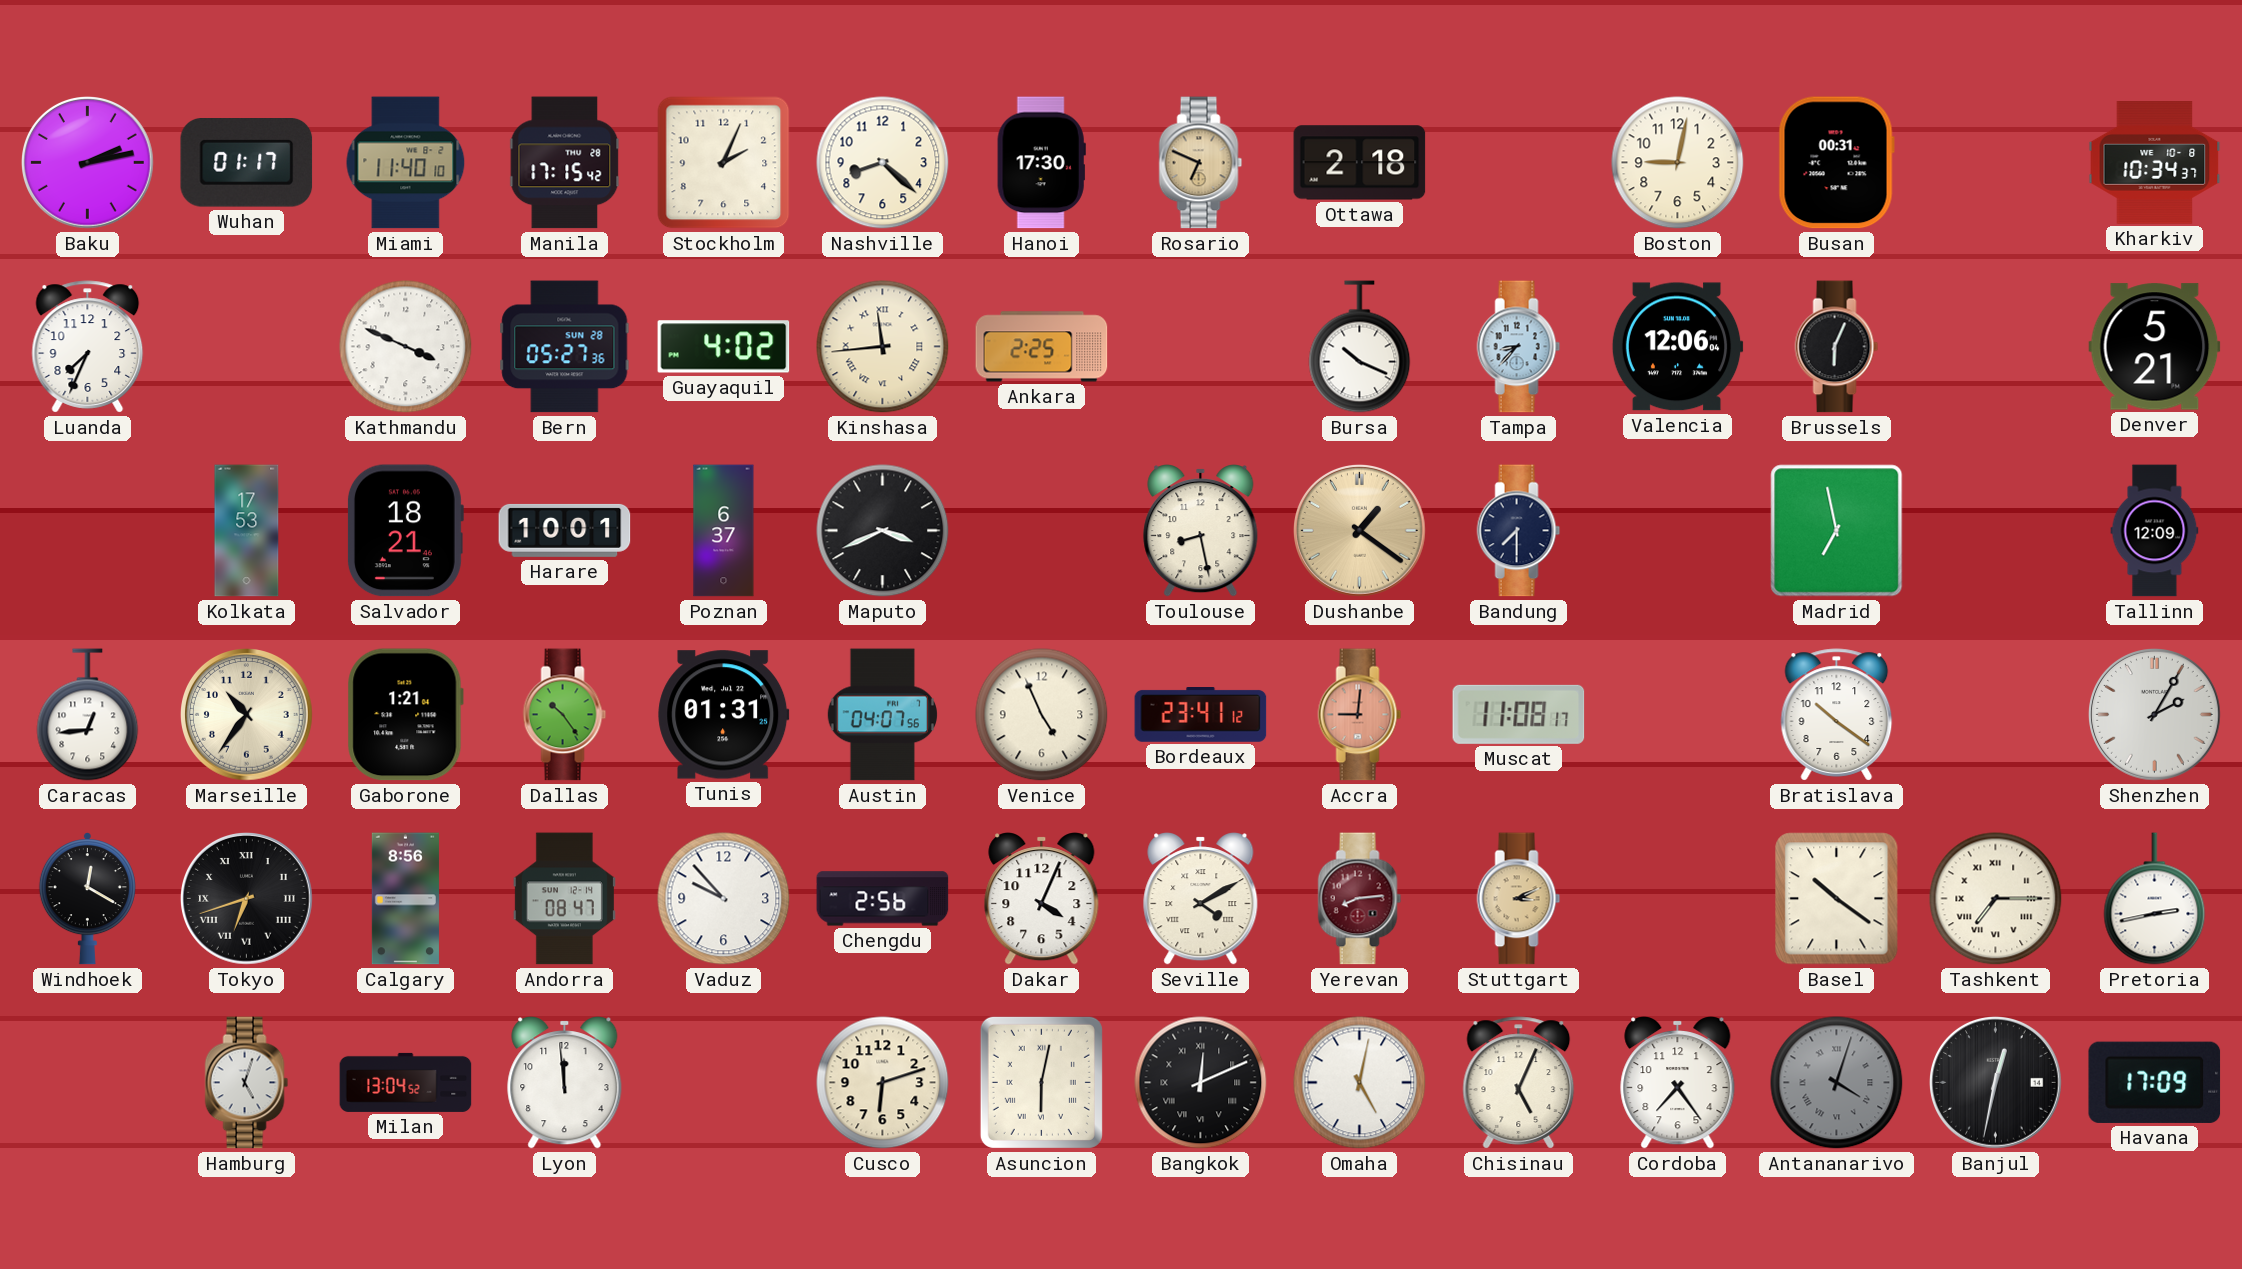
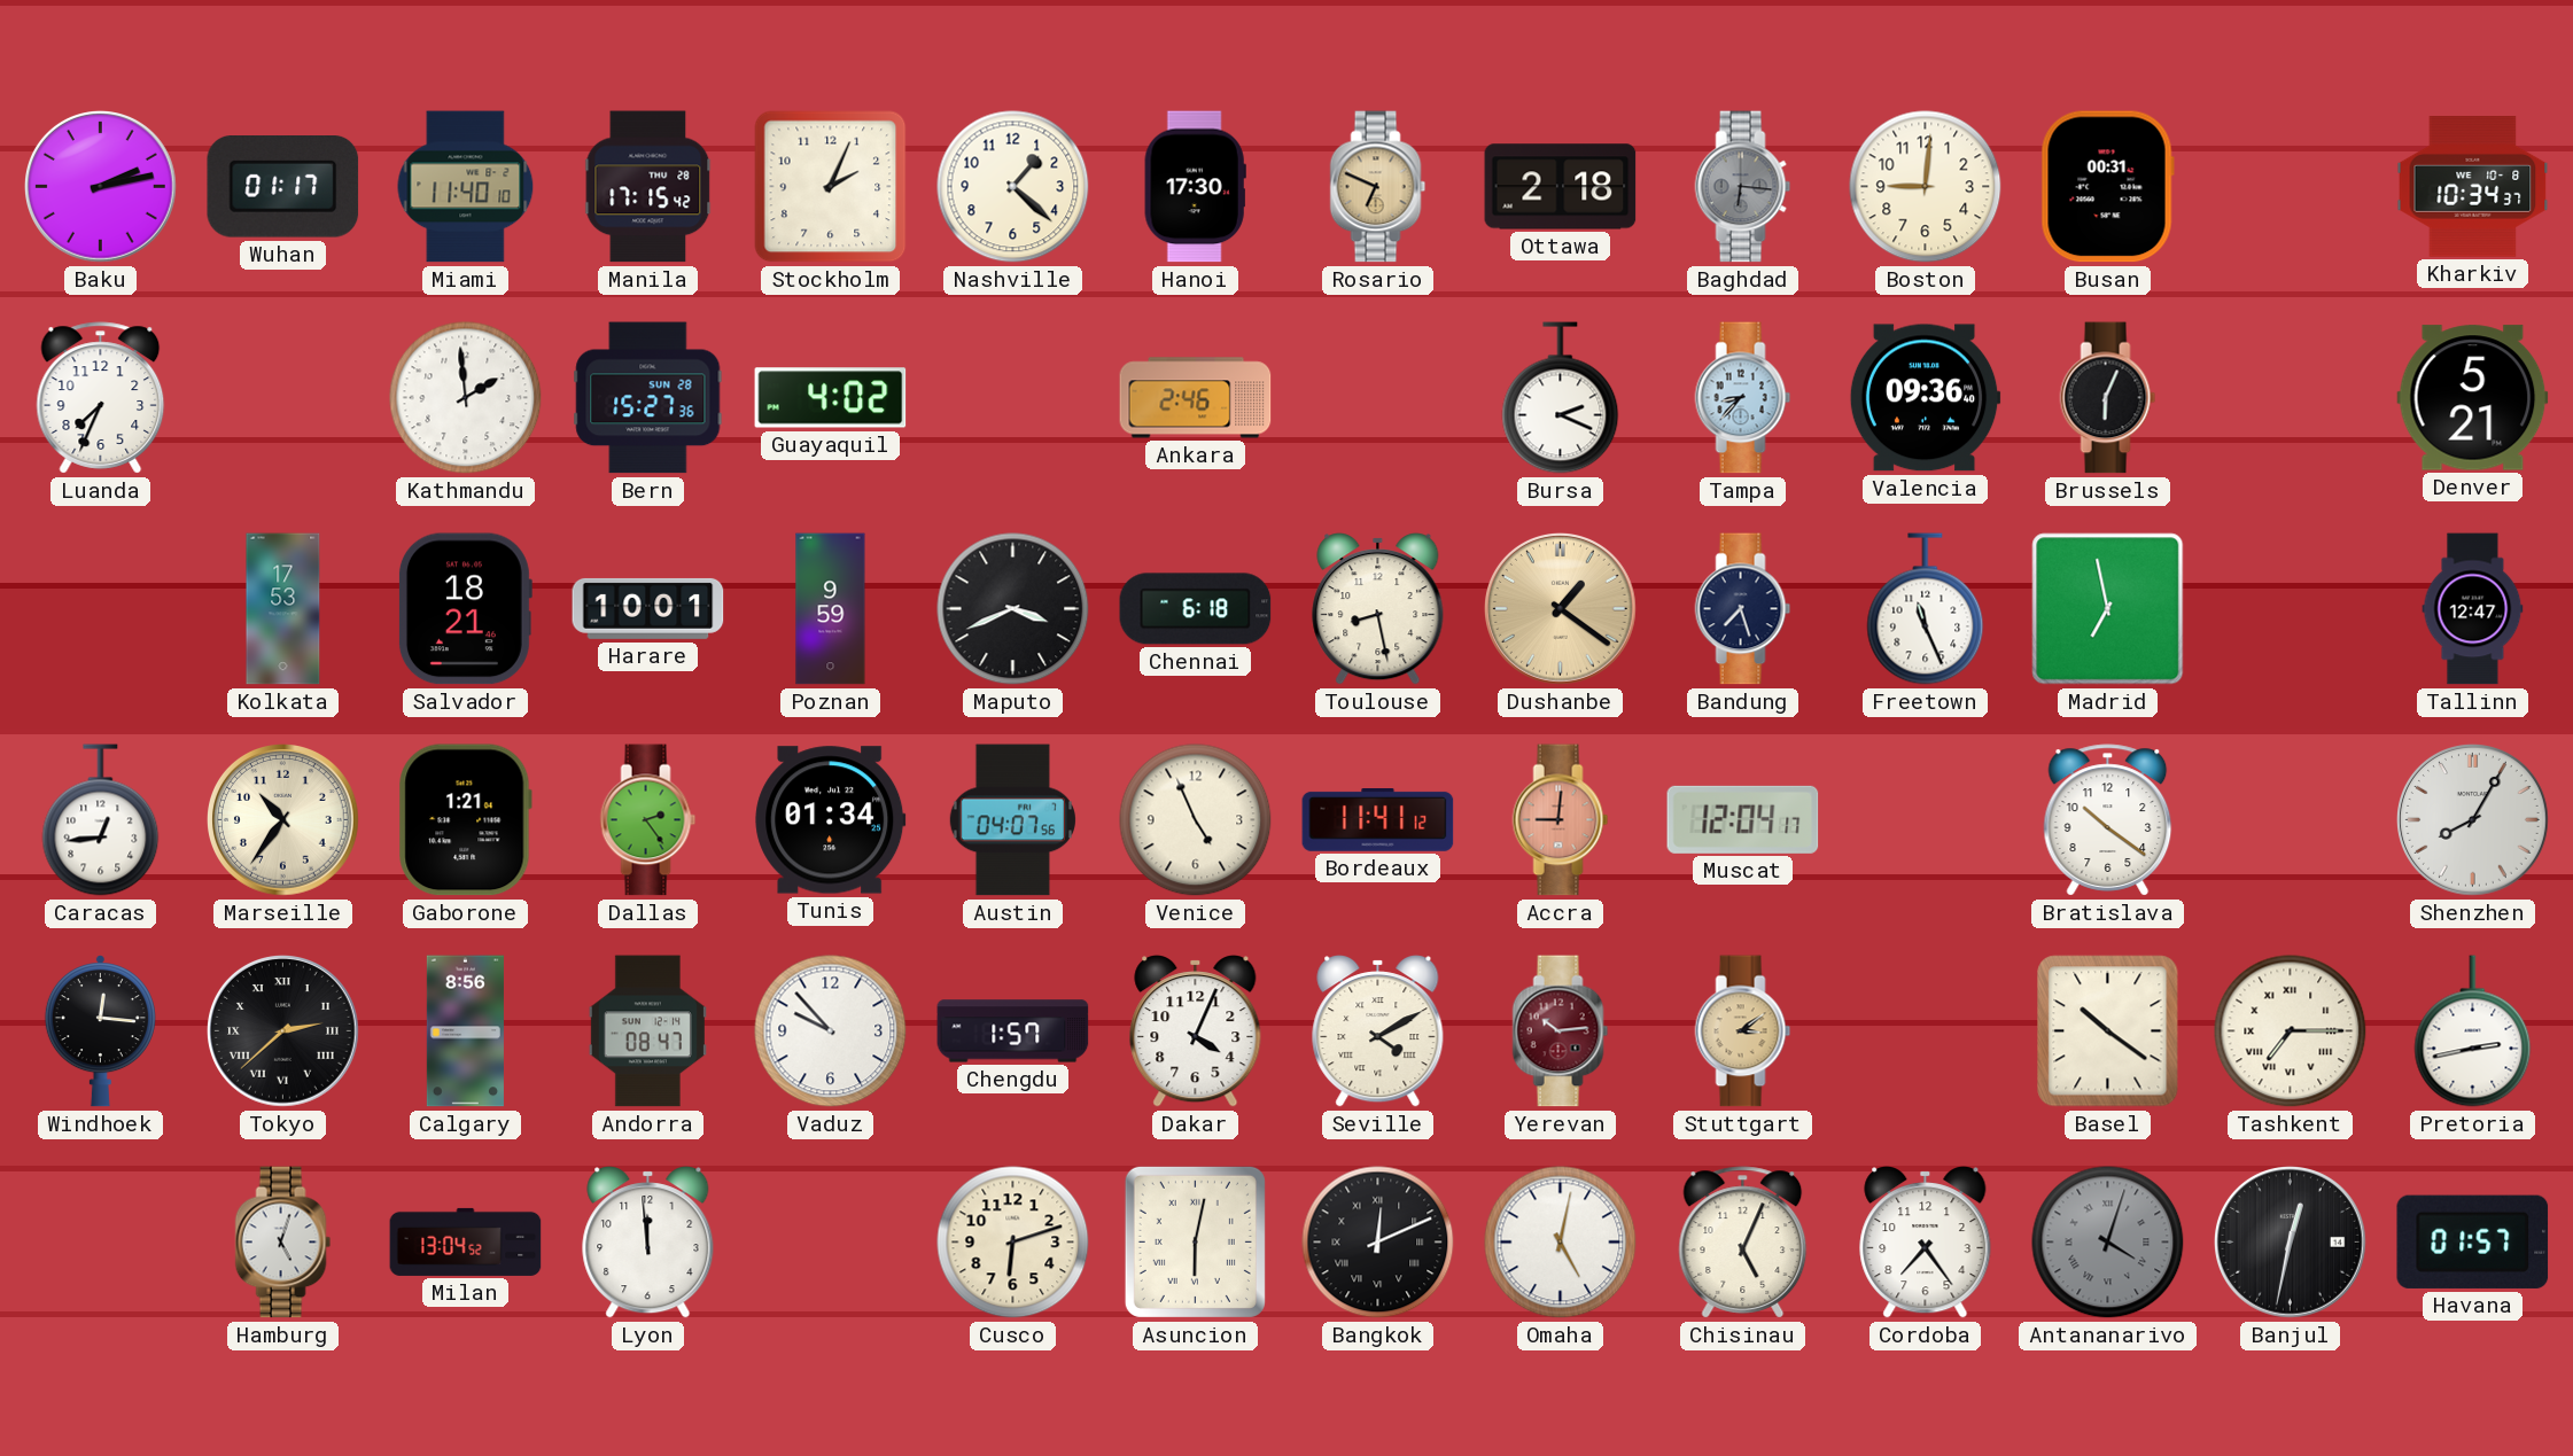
Nashville: 8:22 -> 1:22 (1013, 187)
Baghdad: none -> 6:16 (1743, 187)
Boston: 9:02 -> 9:01 (1926, 187)
Kathmandu: 3:49 -> 1:59 (466, 398)
Bern: 05:27 -> 15:27 (648, 398)
Kinshasa: 11:44 -> none (883, 347)
Ankara: 2:25 -> 2:46 (1196, 398)
Bursa: 10:19 -> 2:19 (1561, 398)
Valencia: 12:06 -> 09:36 (1925, 398)
Poznan: 6:37 -> 9:59 (831, 609)
Chennai: none -> 6:18 (1196, 609)
Bandung: 7:30 -> 7:27 (1743, 609)
Freetown: none -> 11:26 (1926, 609)
Tallinn: 12:09 -> 12:47 (2473, 609)
Dallas: 10:24 -> 2:24 (648, 820)
Tunis: 01:31 -> 01:34 (831, 820)
Bordeaux: 23:41 -> 11:41 (1378, 820)
Muscat: 11:08 -> 12:04 (1743, 819)
Shenzhen: 2:05 -> 8:05 (2473, 820)
Windhoek: 12:20 -> 12:16 (100, 1031)
Tokyo: 6:42 -> 2:38 (283, 1031)
Chengdu: 2:56 -> 1:57 (1013, 1031)
Yerevan: 8:14 -> 10:14 (1561, 1031)
Stuttgart: 3:11 -> 3:09 (1743, 1031)
Havana: 17:09 -> 01:57 (2473, 1241)
